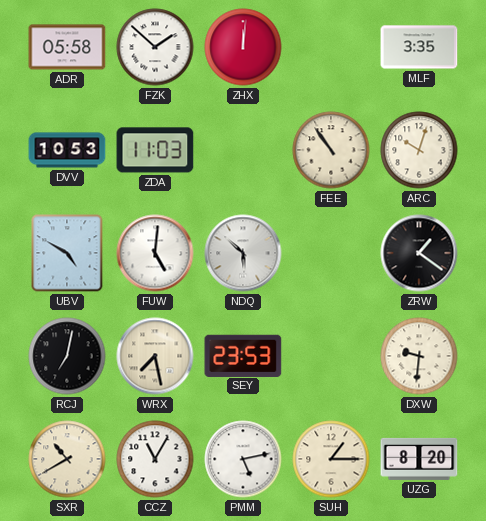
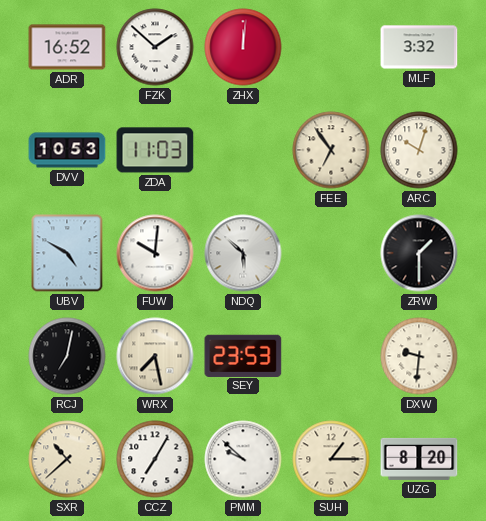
ADR: 05:58 -> 16:52 (67, 47)
MLF: 3:35 -> 3:32 (419, 47)
FEE: 10:54 -> 6:54 (331, 150)
FUW: 5:01 -> 10:01 (155, 253)
ZRW: 1:21 -> 1:30 (419, 253)
SXR: 10:40 -> 10:38 (67, 459)
CCZ: 11:05 -> 7:05 (155, 459)
PMM: 5:13 -> 9:52 (243, 459)
